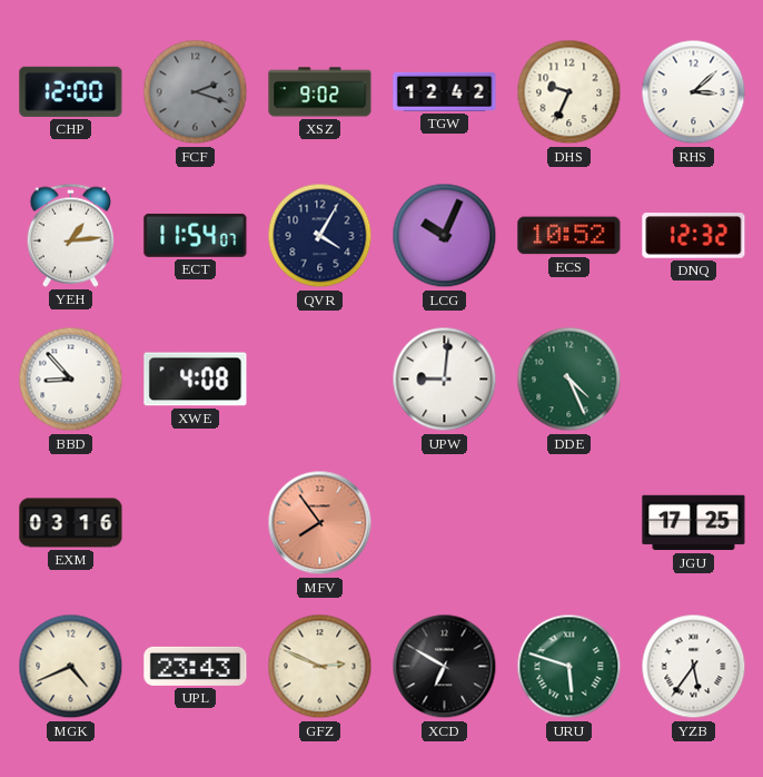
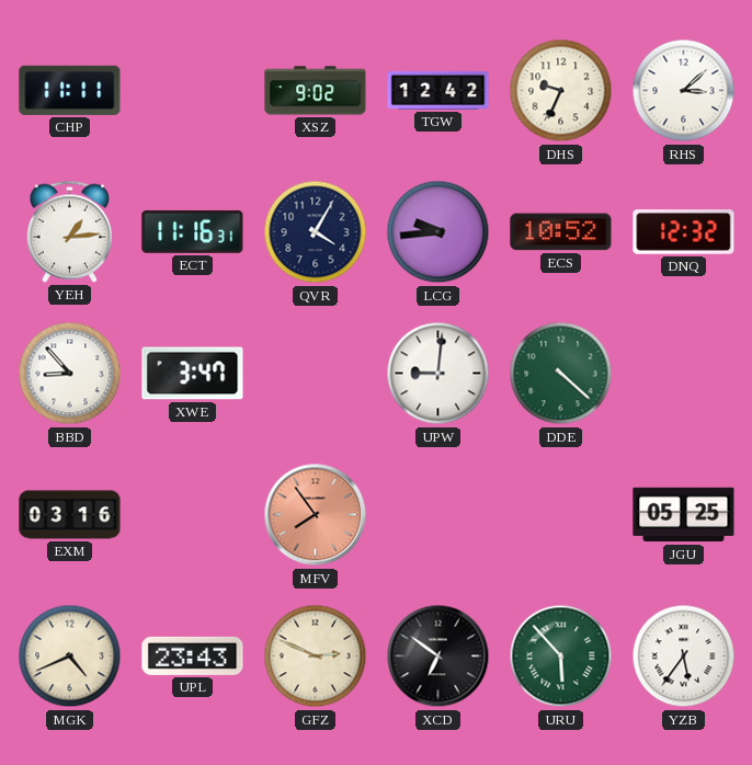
CHP: 12:00 -> 11:11 (70, 90)
FCF: 2:18 -> none (196, 92)
ECT: 11:54 -> 11:16 (193, 231)
LCG: 10:04 -> 9:44 (438, 232)
XWE: 4:08 -> 3:47 (193, 374)
DDE: 4:26 -> 4:22 (561, 374)
JGU: 17:25 -> 05:25 (684, 515)
XCD: 6:50 -> 6:51 (438, 656)
URU: 5:48 -> 5:53 (561, 656)
